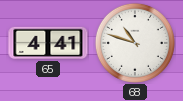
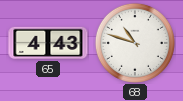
65: 4:41 -> 4:43 (48, 43)
